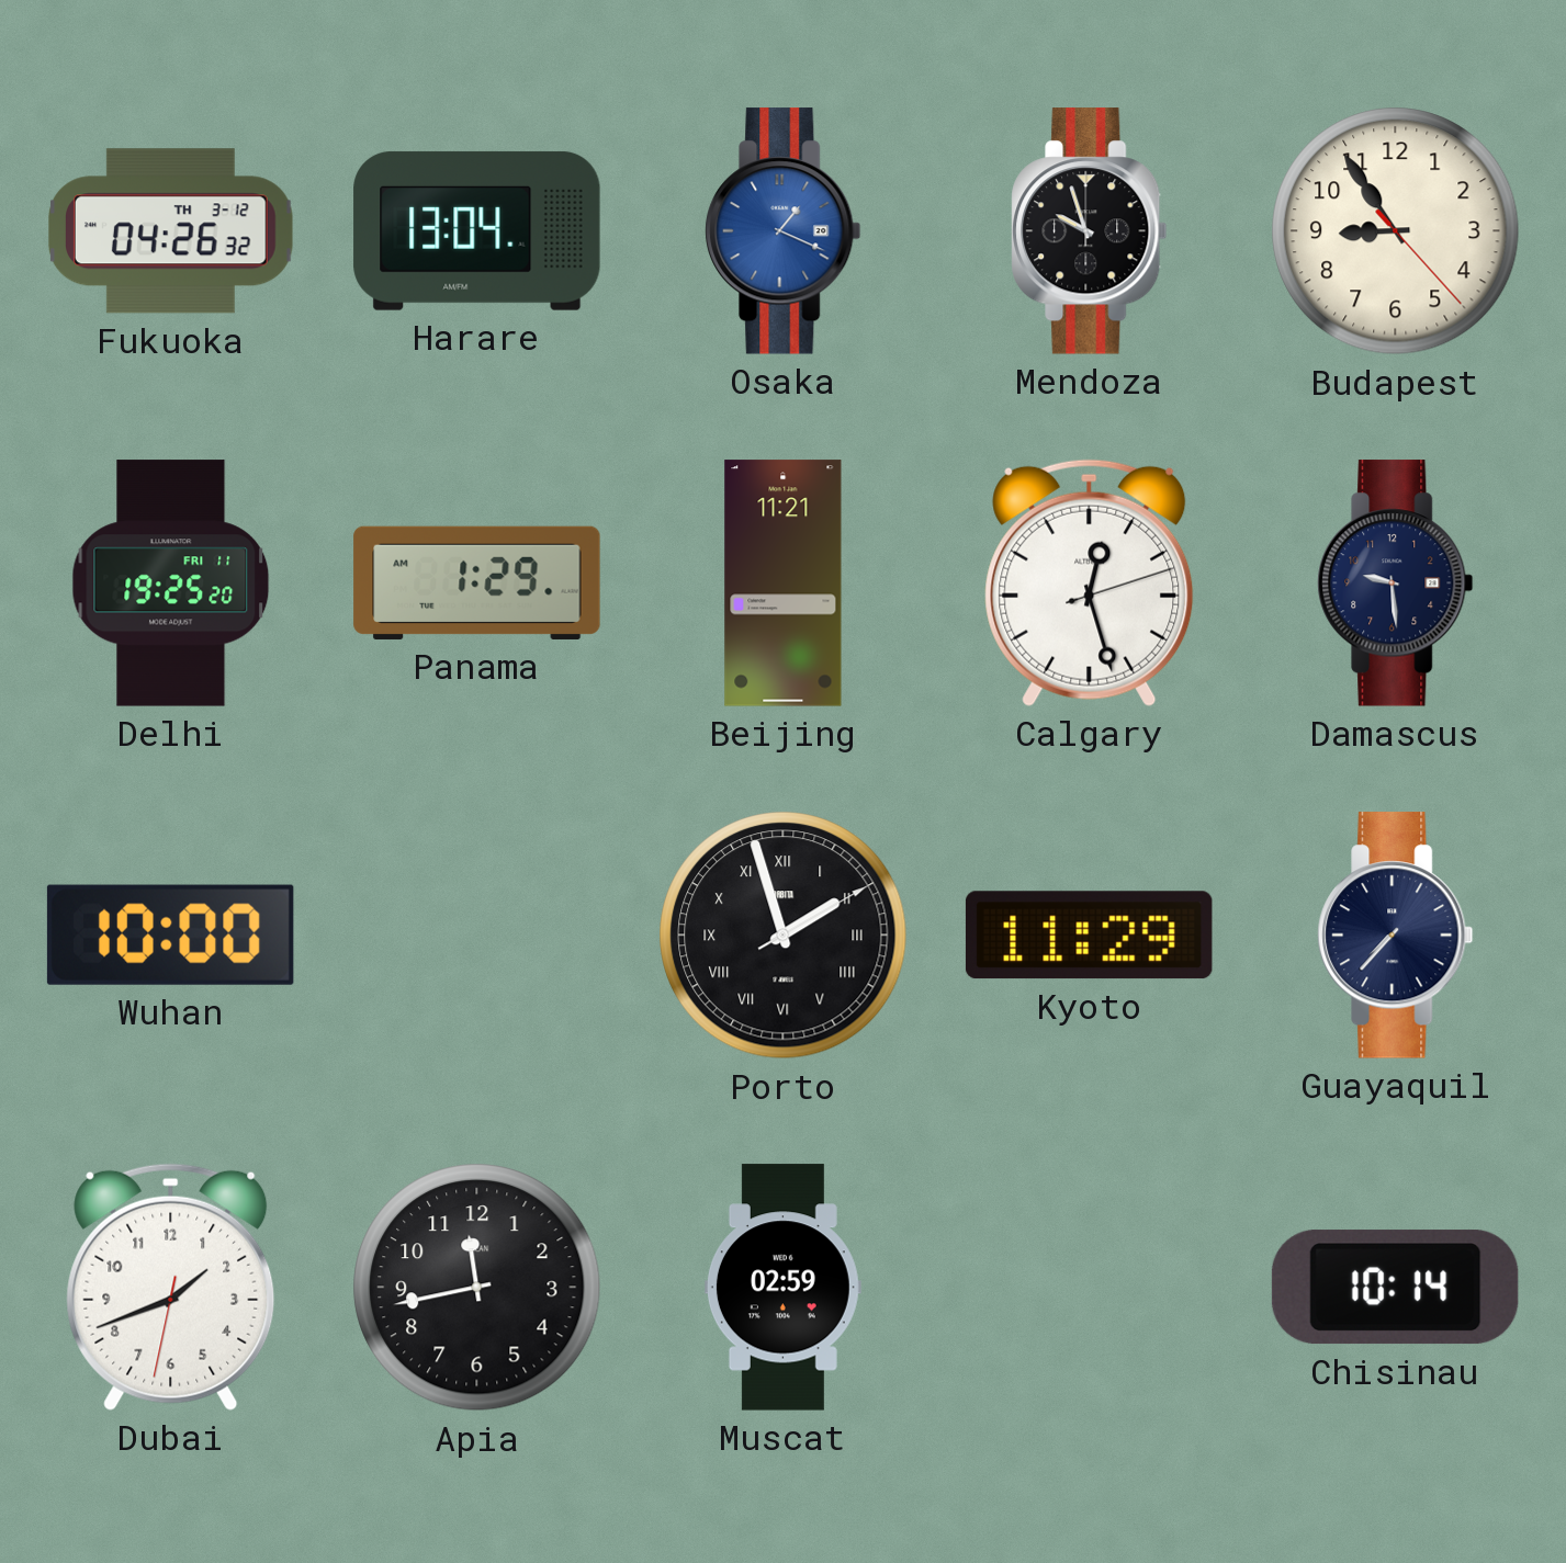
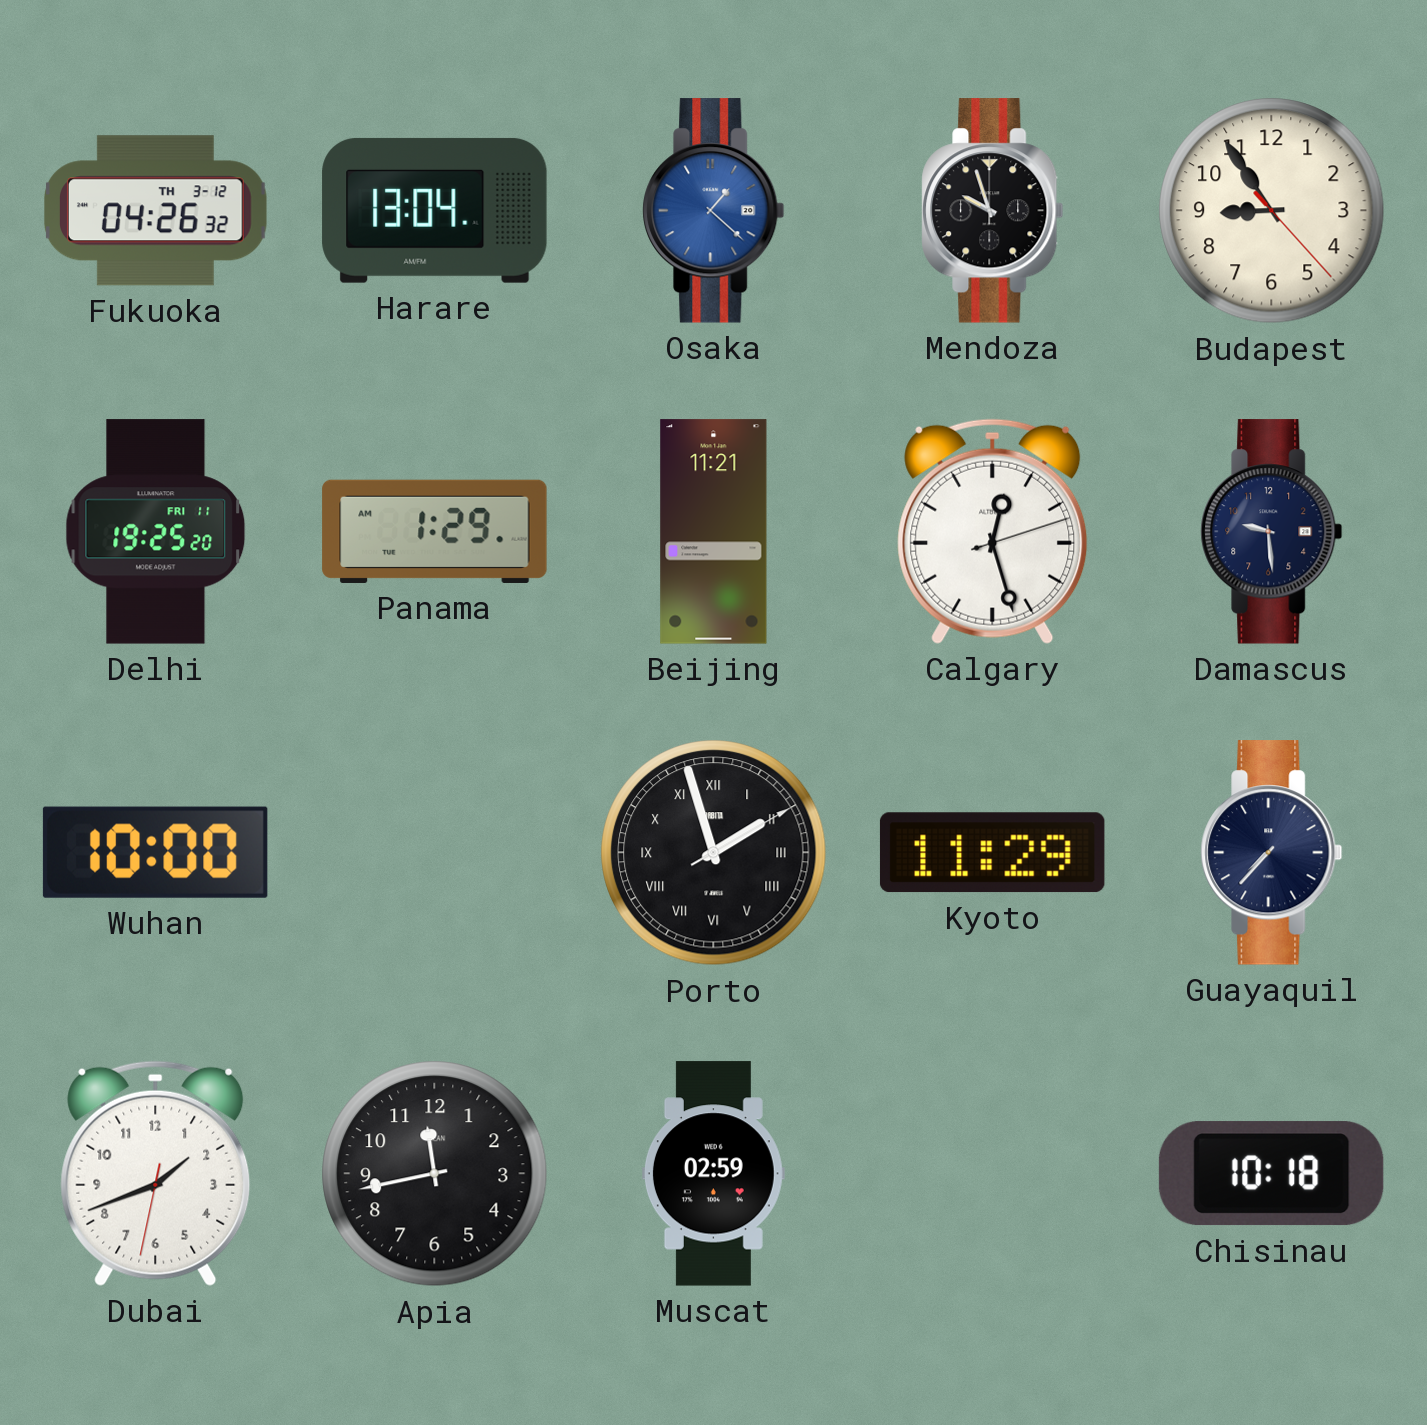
Osaka: 1:19 -> 1:22 (714, 211)
Chisinau: 10:14 -> 10:18 (1271, 1174)
